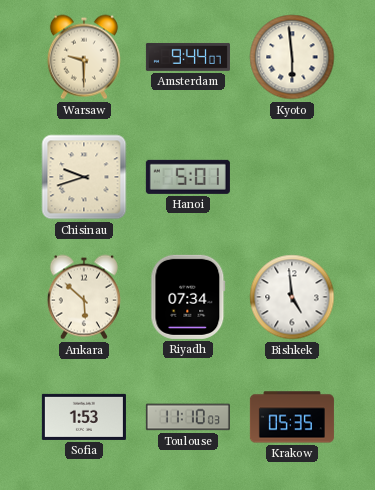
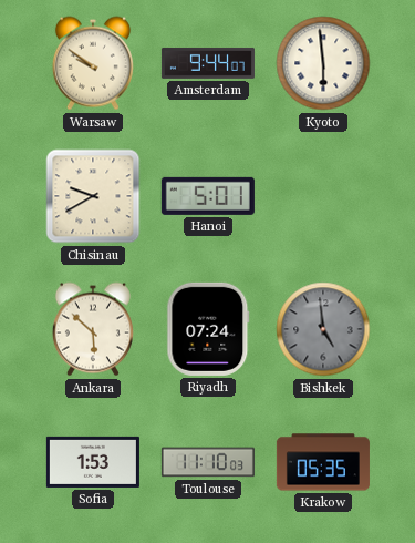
Warsaw: 9:30 -> 9:51 (93, 63)
Chisinau: 9:42 -> 9:40 (93, 196)
Riyadh: 07:34 -> 07:24 (208, 329)
Bishkek dial: white -> grey (323, 329)
